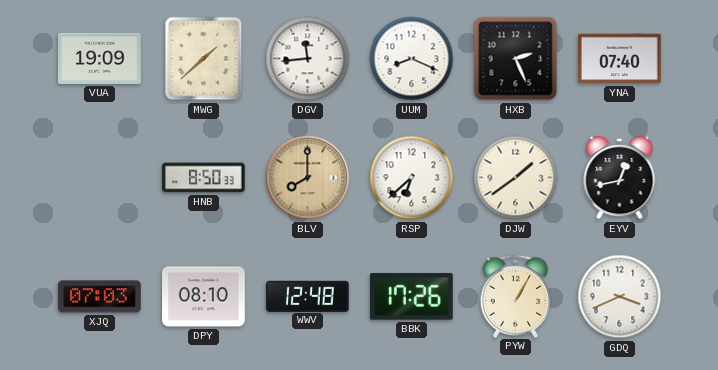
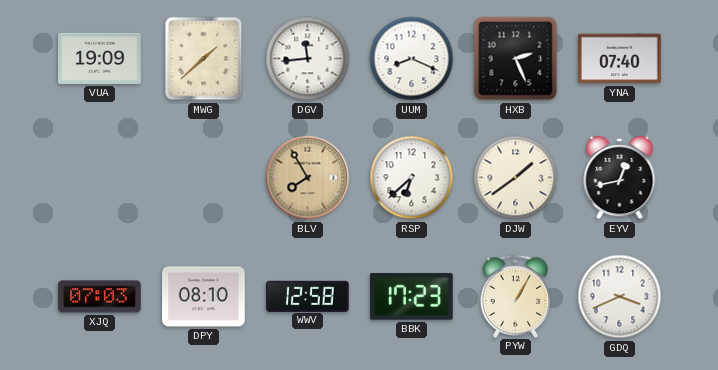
HNB: 8:50 -> none (204, 178)
BLV: 8:00 -> 7:55 (308, 178)
WWV: 12:48 -> 12:58 (308, 296)
BBK: 17:26 -> 17:23 (412, 297)
